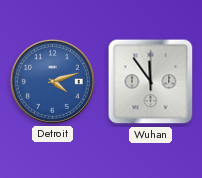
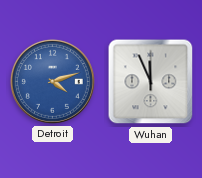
Wuhan: 11:54 -> 11:56 (151, 82)
